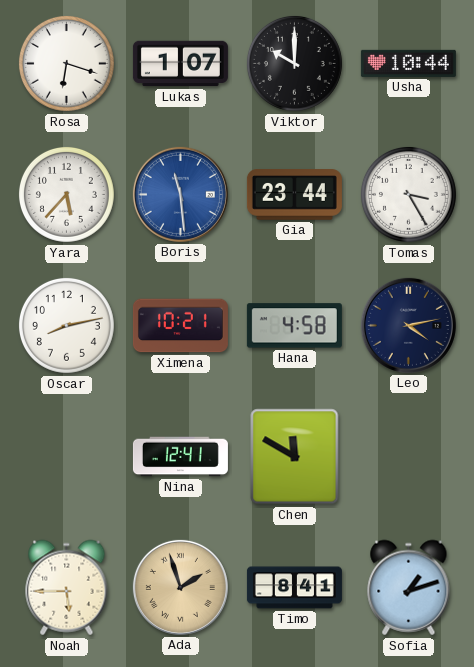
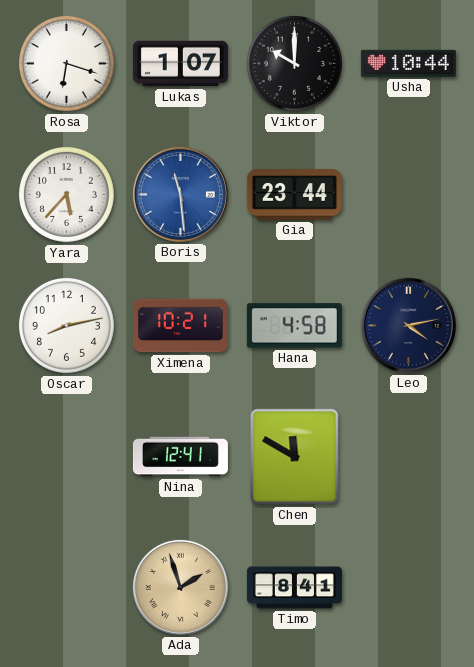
Tomas: 3:25 -> none (408, 194)
Noah: 5:45 -> none (67, 588)
Sofia: 1:12 -> none (409, 588)
